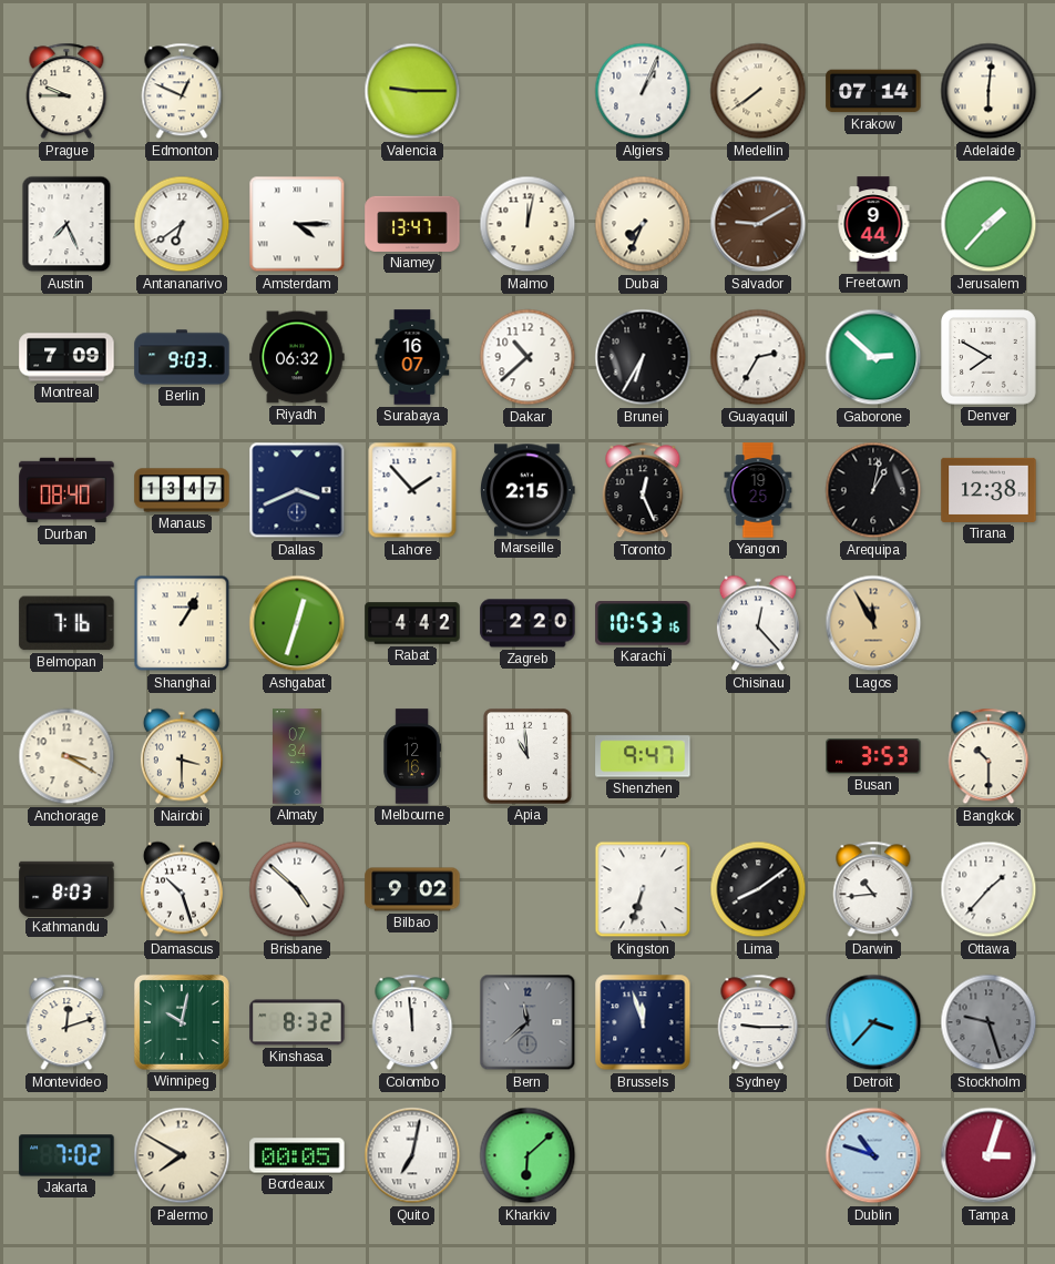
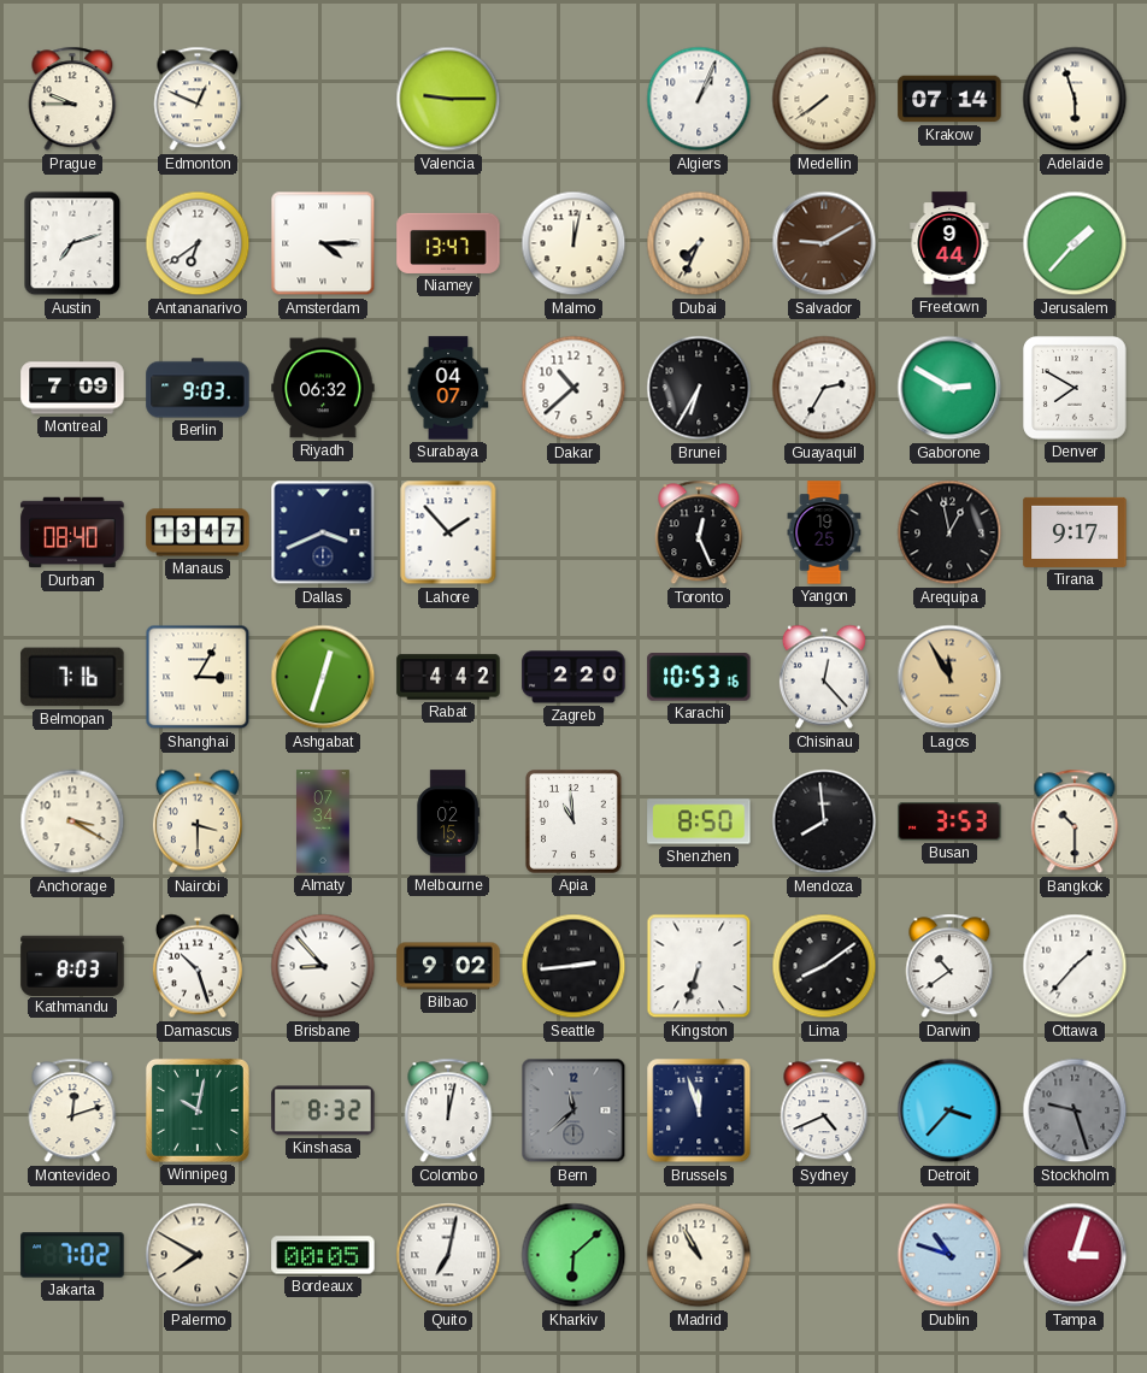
Adelaide: 6:01 -> 5:57 (1075, 99)
Austin: 7:26 -> 7:12 (72, 243)
Surabaya: 16:07 -> 04:07 (448, 388)
Gaborone: 2:52 -> 2:50 (949, 388)
Marseille: 2:15 -> none (527, 490)
Arequipa: 1:02 -> 12:58 (949, 532)
Tirana: 12:38 -> 9:17 (1075, 532)
Shanghai: 1:05 -> 3:05 (198, 677)
Melbourne: 12:16 -> 02:15 (448, 821)
Shenzhen: 9:47 -> 8:50 (699, 821)
Mendoza: none -> 7:59 (824, 821)
Brisbane: 4:52 -> 8:53 (323, 966)
Seattle: none -> 2:44 (573, 966)
Darwin: 10:44 -> 10:39 (949, 966)
Colombo: 11:59 -> 12:02 (448, 1110)
Sydney: 9:15 -> 4:41 (824, 1110)
Madrid: none -> 10:55 (699, 1255)
